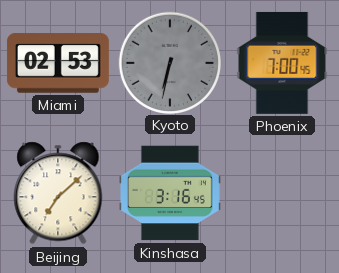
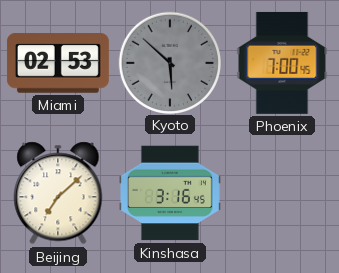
Kyoto: 6:32 -> 5:52 (169, 62)
